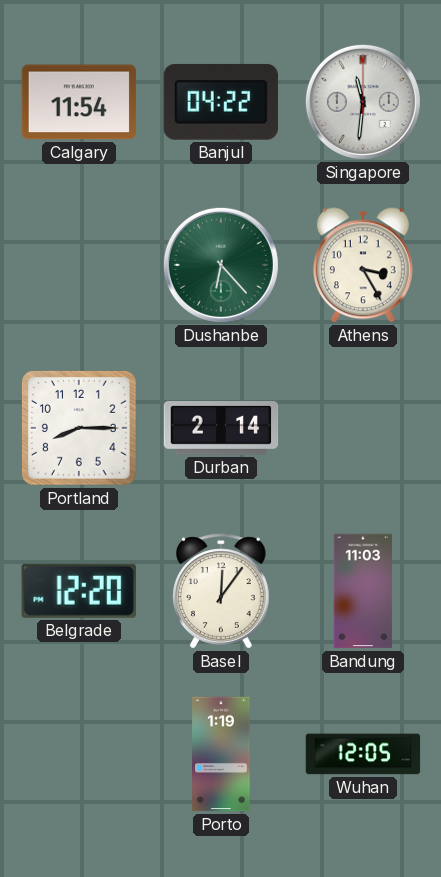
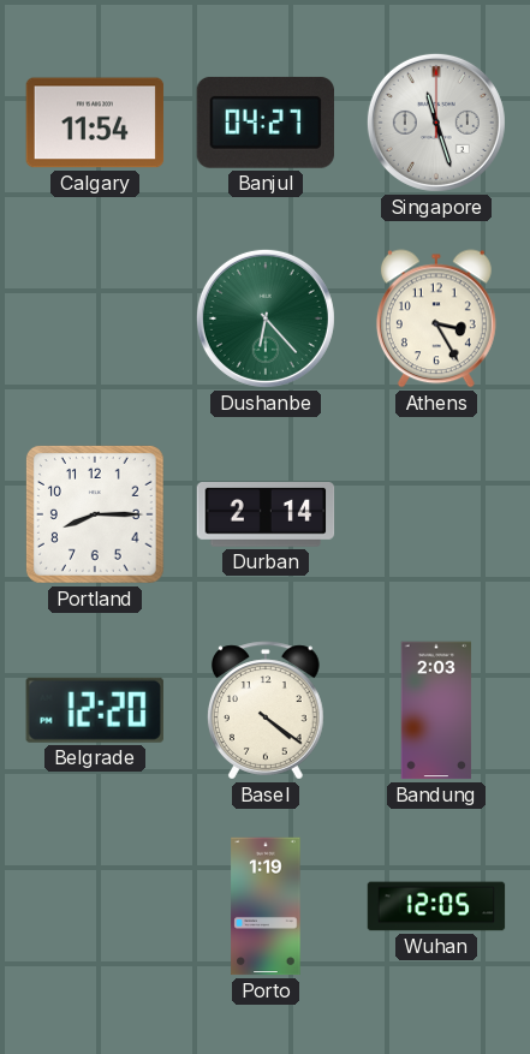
Banjul: 04:22 -> 04:27 (266, 123)
Singapore: 11:31 -> 11:27 (436, 123)
Basel: 12:06 -> 4:21 (267, 710)
Bandung: 11:03 -> 2:03 (436, 710)
